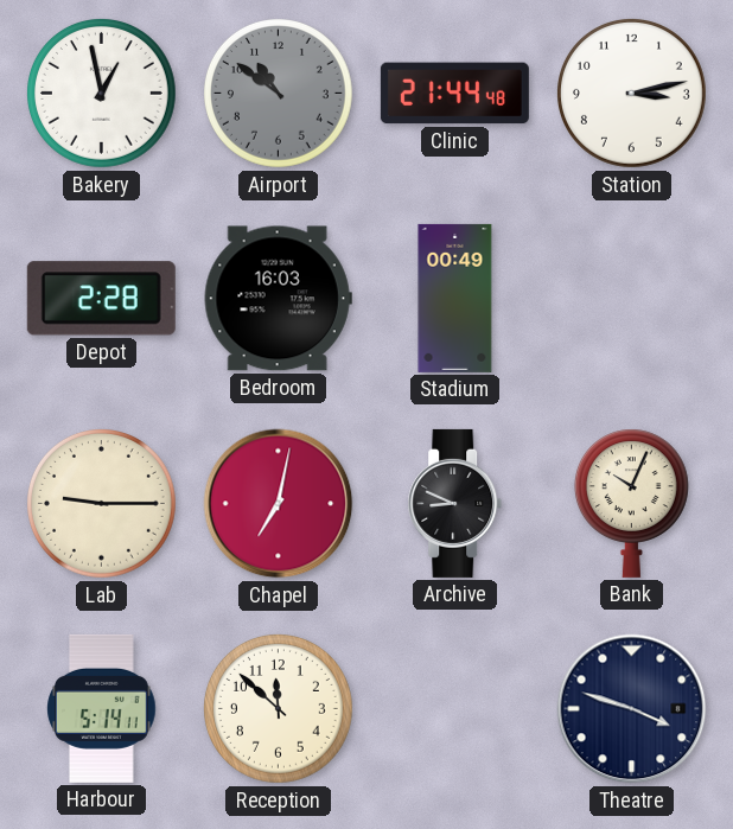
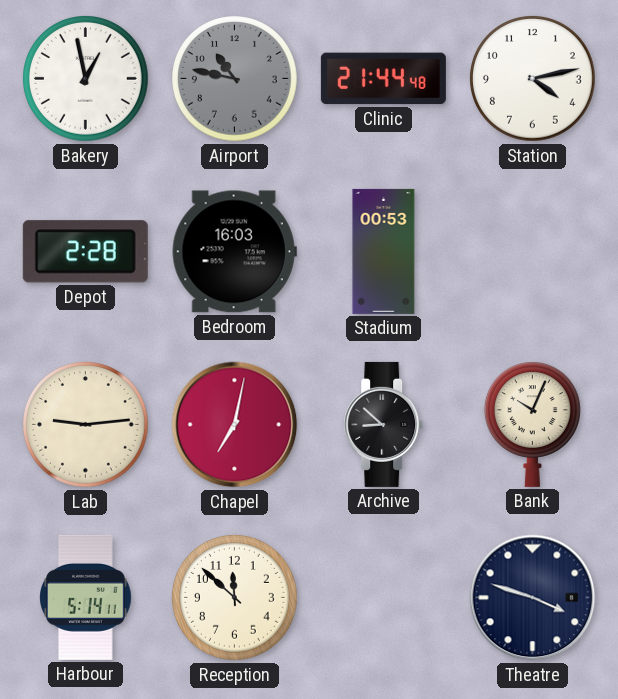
Airport: 10:51 -> 10:47 (235, 79)
Station: 3:13 -> 4:13 (533, 79)
Stadium: 00:49 -> 00:53 (384, 251)
Lab: 9:15 -> 9:14 (86, 425)
Archive: 8:49 -> 8:52 (384, 424)
